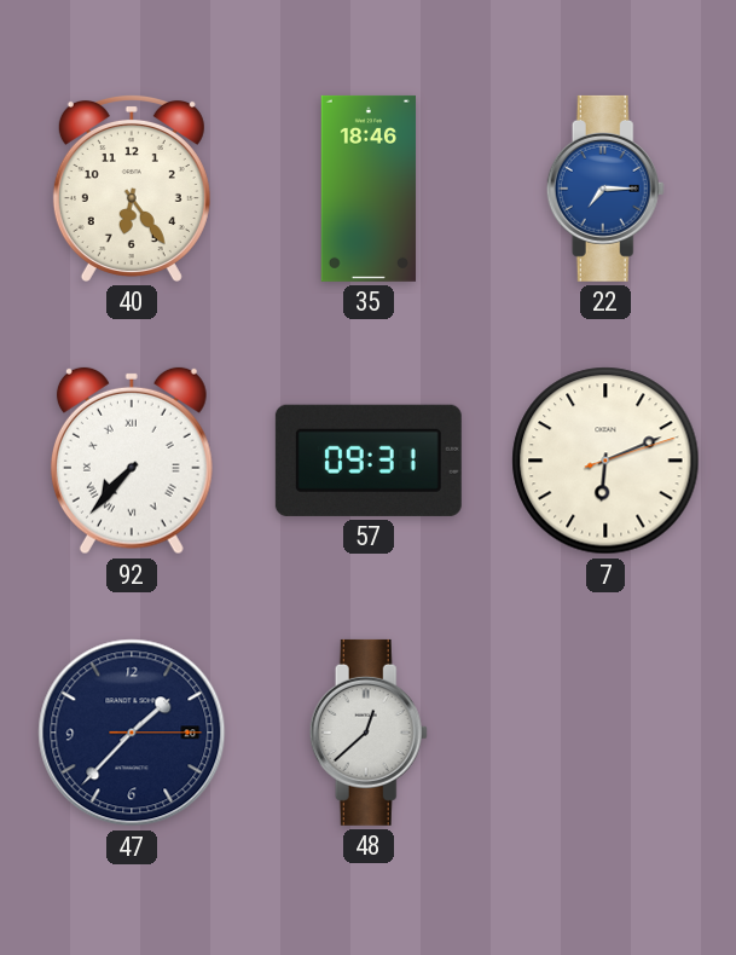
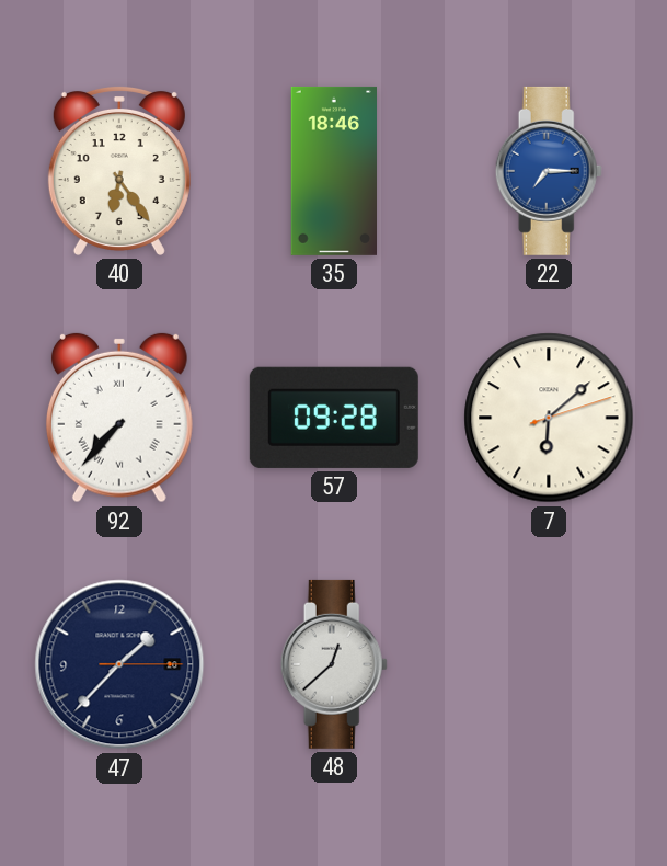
57: 09:31 -> 09:28 (334, 418)
7: 6:11 -> 6:08 (549, 418)
